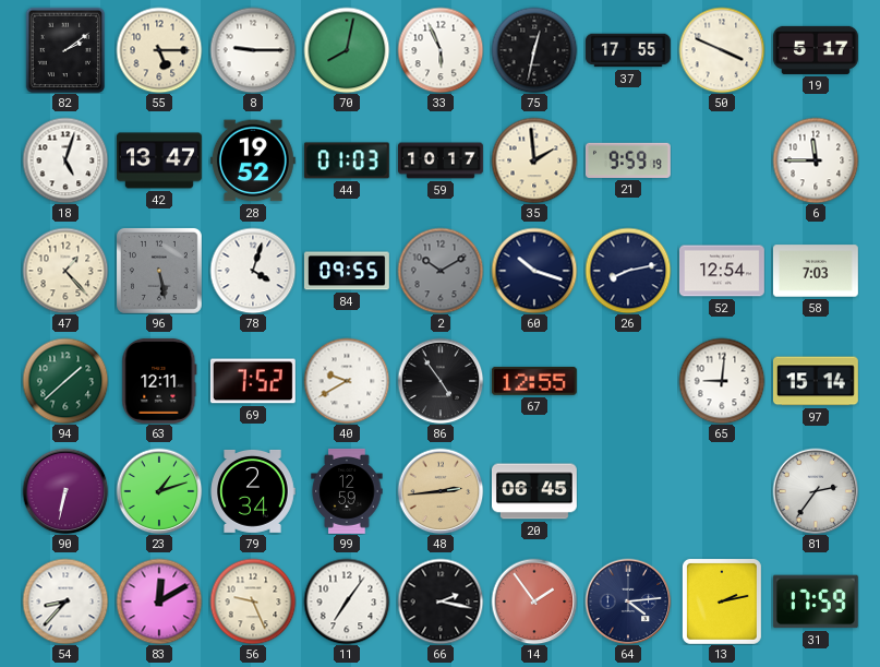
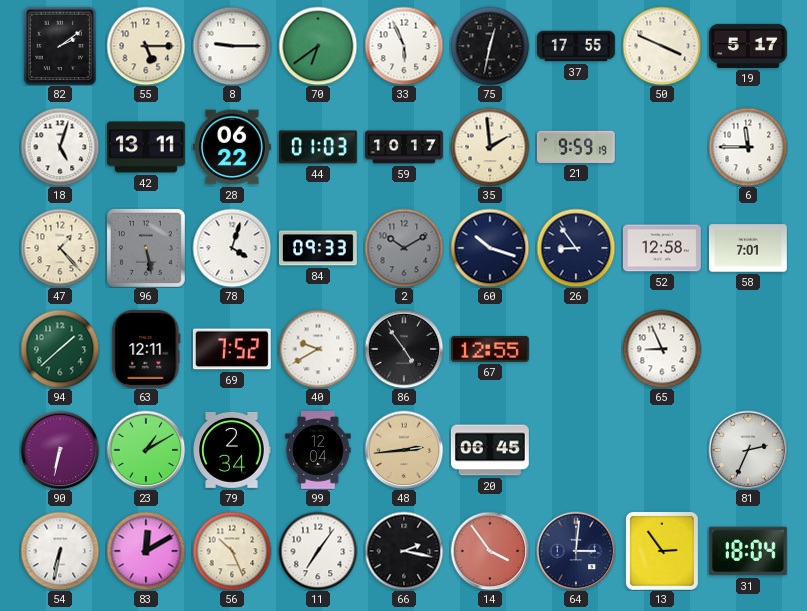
70: 8:02 -> 6:39 (318, 46)
42: 13:47 -> 13:11 (146, 147)
28: 19:52 -> 06:22 (232, 147)
84: 09:55 -> 09:33 (318, 248)
26: 8:13 -> 8:54 (576, 248)
52: 12:54 -> 12:58 (662, 248)
58: 7:03 -> 7:01 (748, 248)
65: 9:01 -> 8:56 (662, 349)
97: 15:14 -> none (816, 381)
23: 1:12 -> 1:10 (146, 450)
99: 12:59 -> 12:04 (318, 450)
81: 2:36 -> 2:34 (748, 450)
54: 8:37 -> 6:32 (60, 551)
56: 9:26 -> 10:26 (232, 551)
14: 1:54 -> 3:54 (490, 551)
64: 4:14 -> 3:01 (576, 551)
13: 2:13 -> 2:54 (662, 551)
31: 17:59 -> 18:04 (748, 551)
